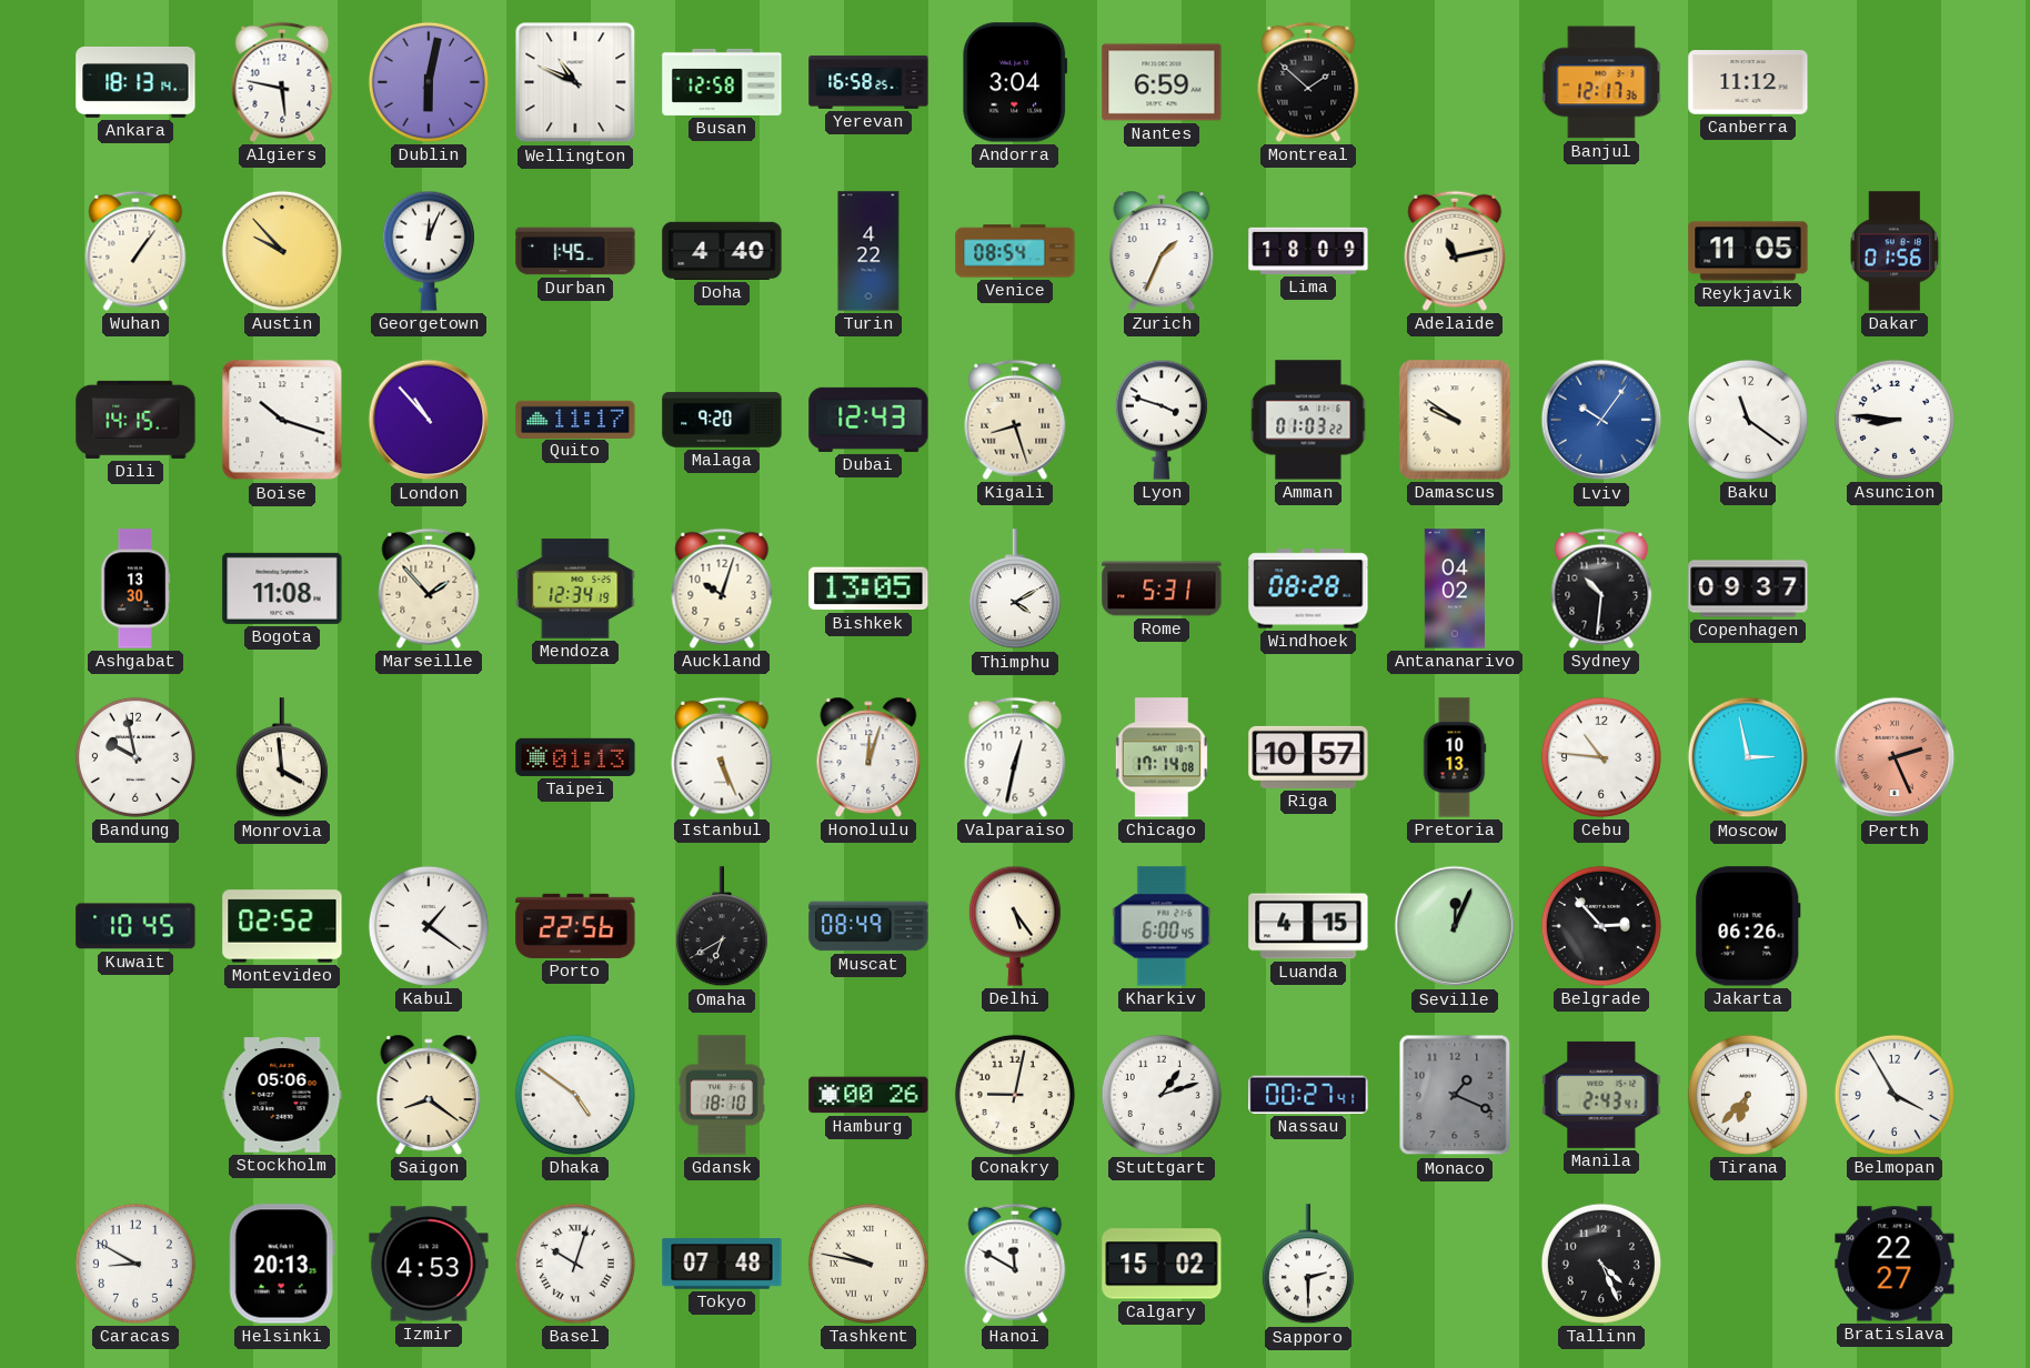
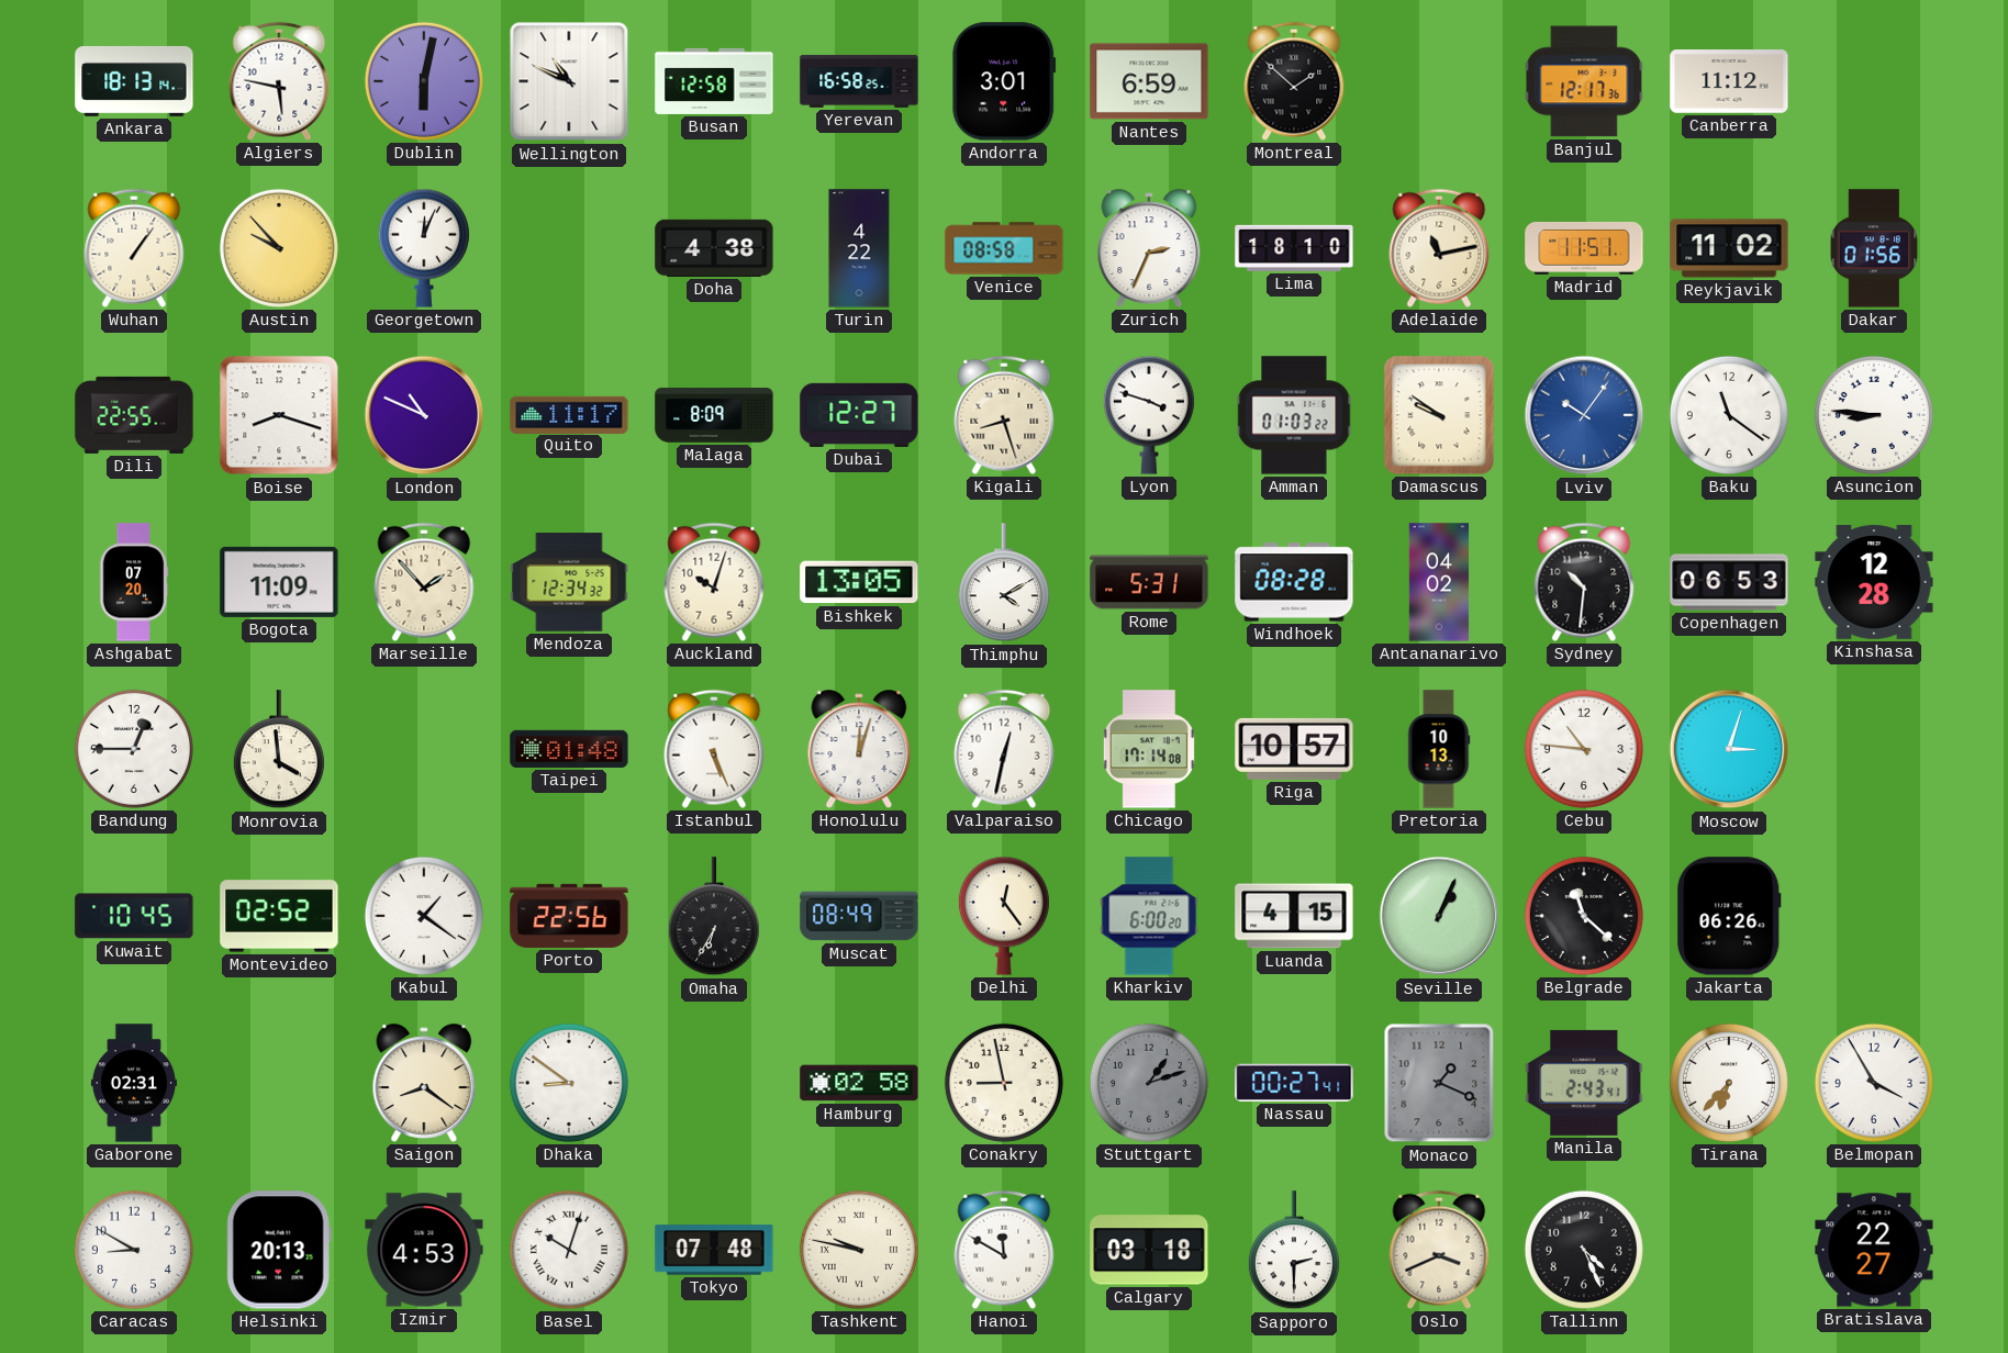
Andorra: 3:04 -> 3:01 (1004, 81)
Durban: 1:45 -> none (575, 251)
Doha: 4:40 -> 4:38 (714, 248)
Venice: 08:54 -> 08:58 (1004, 248)
Zurich: 1:34 -> 2:34 (1149, 248)
Lima: 18:09 -> 18:10 (1294, 248)
Madrid: none -> 11:51 (1584, 248)
Reykjavik: 11:05 -> 11:02 (1729, 248)
Dili: 14:15 -> 22:55 (134, 415)
Boise: 10:18 -> 8:18 (279, 415)
London: 10:53 -> 10:49 (424, 415)
Malaga: 9:20 -> 8:09 (714, 415)
Dubai: 12:43 -> 12:27 (859, 415)
Ashgabat: 13:30 -> 07:20 (134, 582)
Bogota: 11:08 -> 11:09 (279, 582)
Mendoza: 12:34:19 -> 12:34:32 (569, 582)
Copenhagen: 09:37 -> 06:53 (1729, 582)
Kinshasa: none -> 12:28 (1874, 583)
Bandung: 9:58 -> 12:45 (134, 749)
Taipei: 01:13 -> 01:48 (569, 749)
Moscow: 2:58 -> 3:03 (1729, 749)
Perth: 2:26 -> none (1895, 757)
Omaha: 6:40 -> 6:35 (714, 917)
Delhi: 5:24 -> 12:24 (1004, 916)
Kharkiv: 6:00:45 -> 6:00:20 (1149, 916)
Seville: 12:04 -> 1:04 (1439, 916)
Belgrade: 2:53 -> 11:22 (1584, 916)
Gaborone: none -> 02:31 (134, 1083)
Stockholm: 05:06 -> none (282, 1095)
Dhaka: 4:51 -> 8:51 (569, 1083)
Gdansk: 18:10 -> none (722, 1095)
Hamburg: 00:26 -> 02:58 (859, 1083)
Conakry: 9:02 -> 8:58 (1004, 1083)
Stuttgart dial: white -> grey (1149, 1083)
Calgary: 15:02 -> 03:18 (1149, 1250)
Oslo: none -> 3:41 (1439, 1250)
